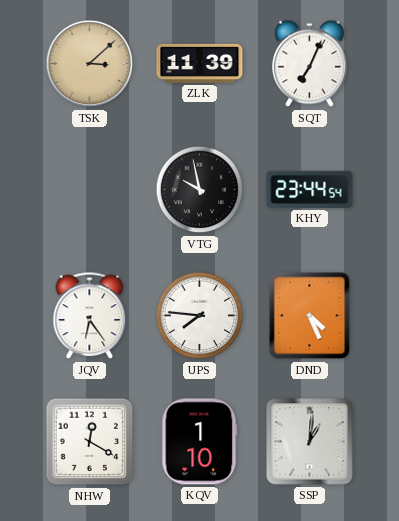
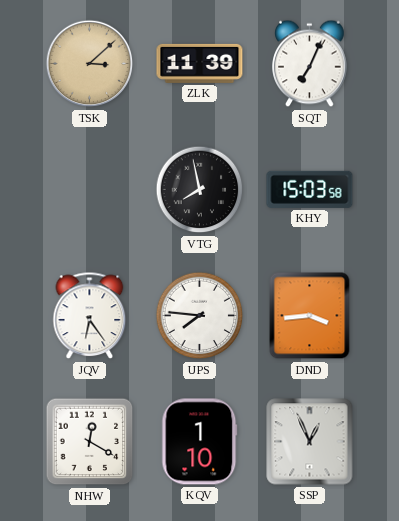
VTG: 9:58 -> 7:58 (200, 190)
KHY: 23:44 -> 15:03 (310, 189)
DND: 4:26 -> 3:44 (310, 316)
SSP: 1:01 -> 12:56 (310, 442)
